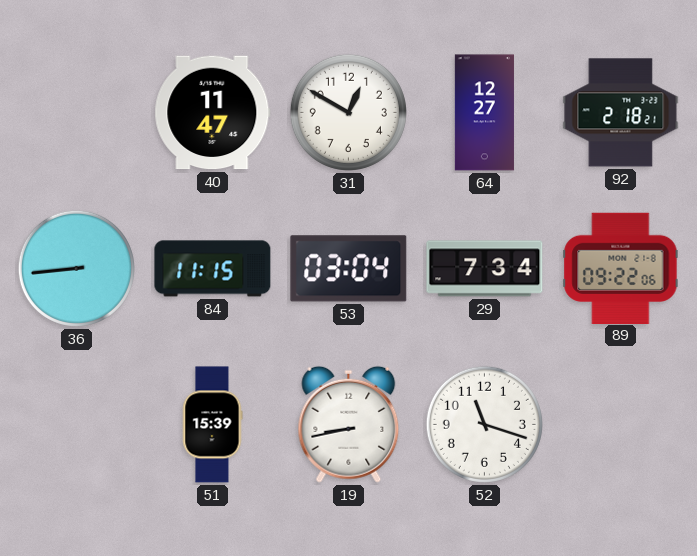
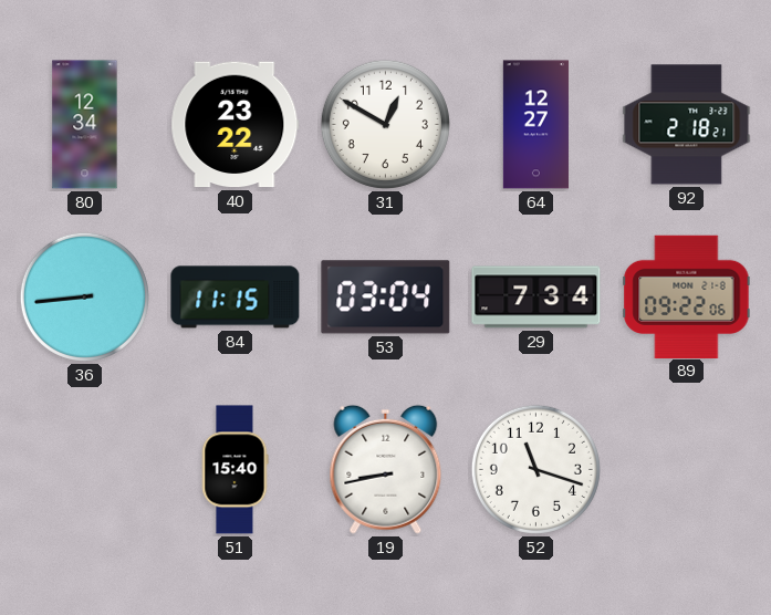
80: none -> 12:34 (85, 125)
40: 11:47 -> 23:22 (236, 125)
51: 15:39 -> 15:40 (235, 470)
